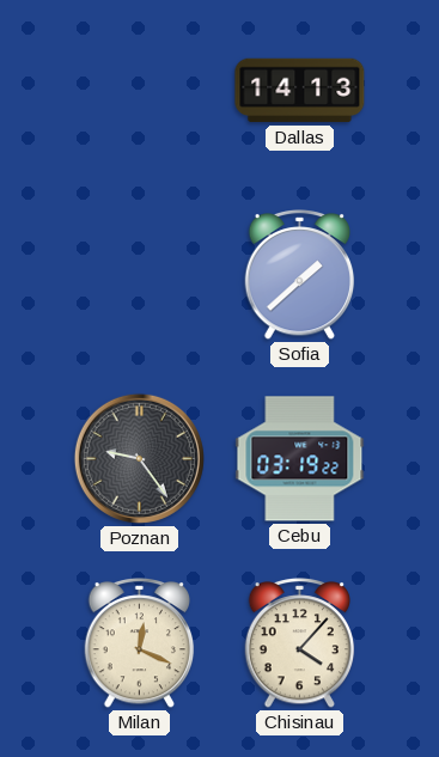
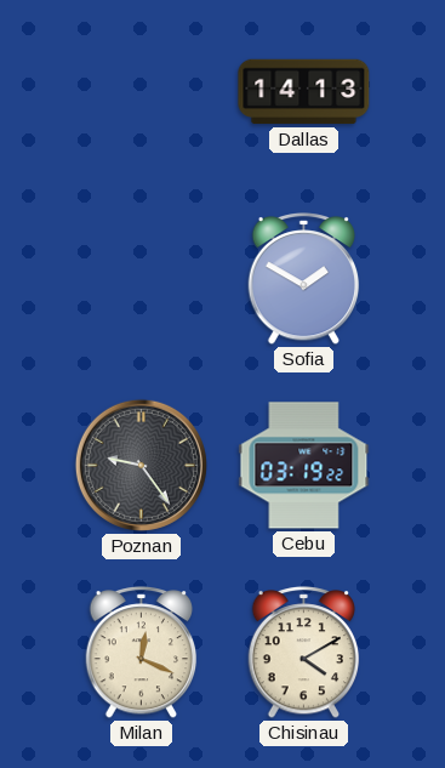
Sofia: 1:38 -> 1:50 (304, 279)
Chisinau: 4:07 -> 4:10 (304, 653)
